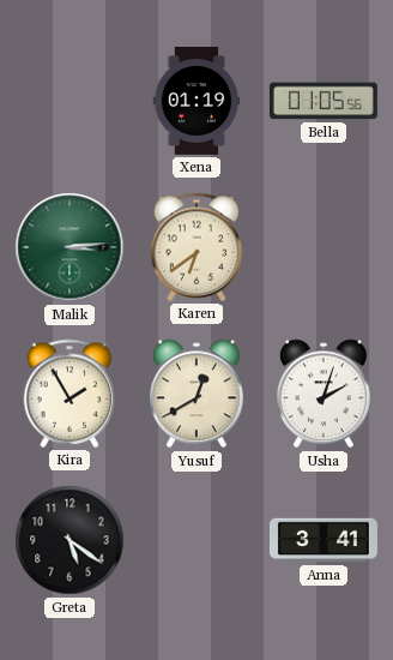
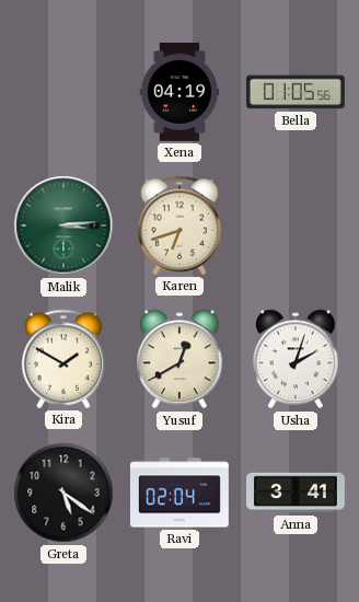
Xena: 01:19 -> 04:19 (179, 92)
Karen: 6:39 -> 6:42 (179, 225)
Kira: 1:55 -> 1:50 (63, 359)
Ravi: none -> 02:04 (179, 493)
